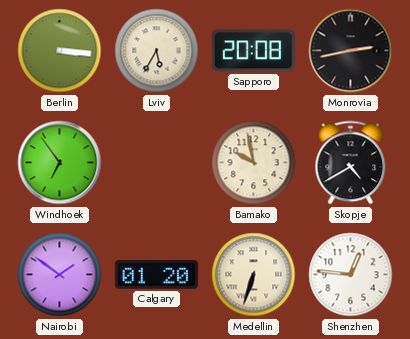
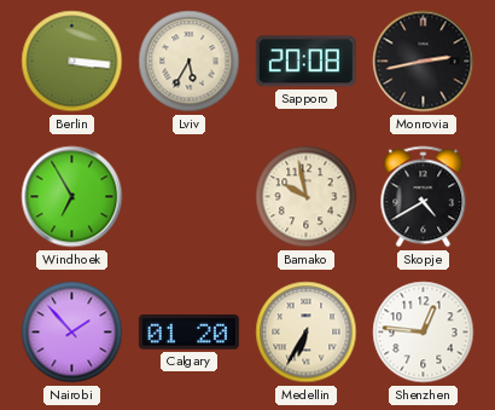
Windhoek: 6:54 -> 6:55 (72, 197)
Nairobi: 1:51 -> 1:53 (72, 333)
Medellin: 6:33 -> 6:35 (307, 333)
